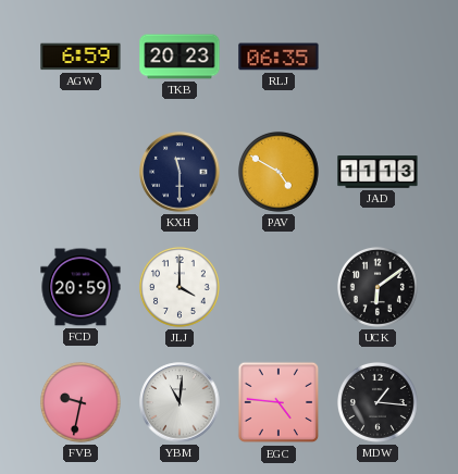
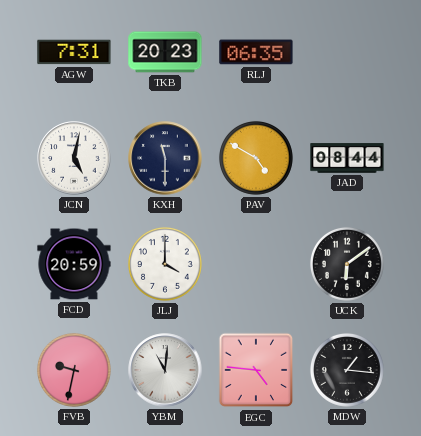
AGW: 6:59 -> 7:31 (74, 52)
JCN: none -> 5:02 (74, 158)
JAD: 11:13 -> 08:44 (347, 158)
